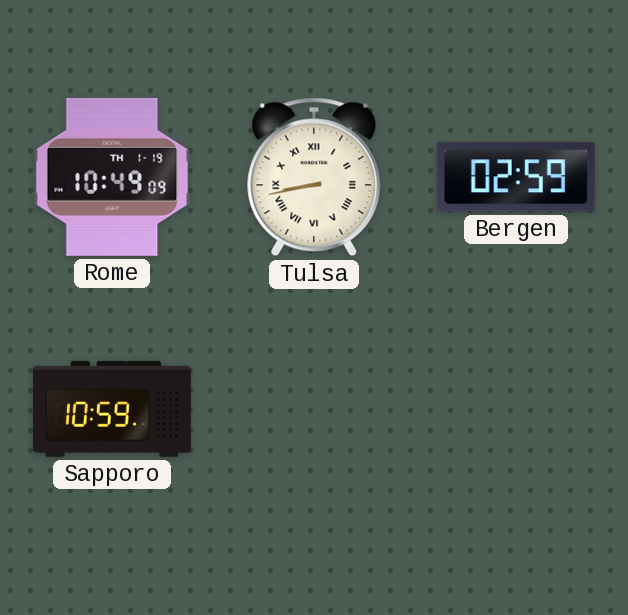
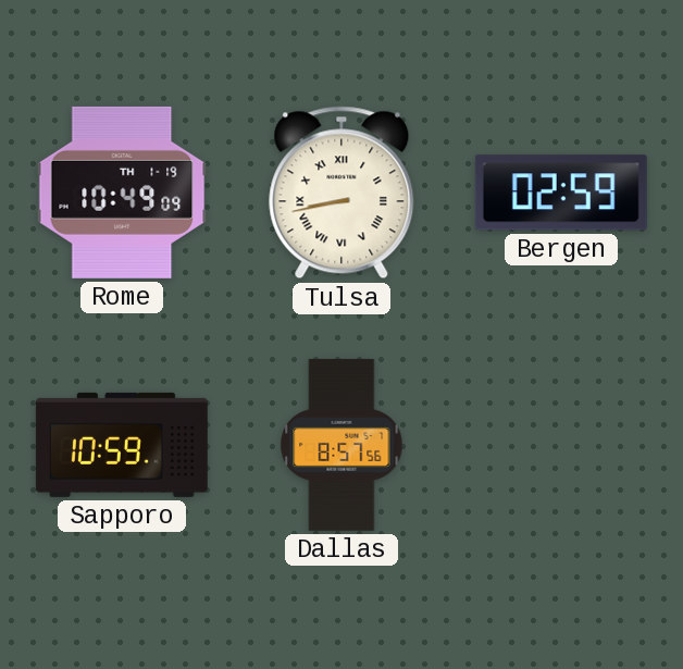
Dallas: none -> 8:57 (341, 445)
